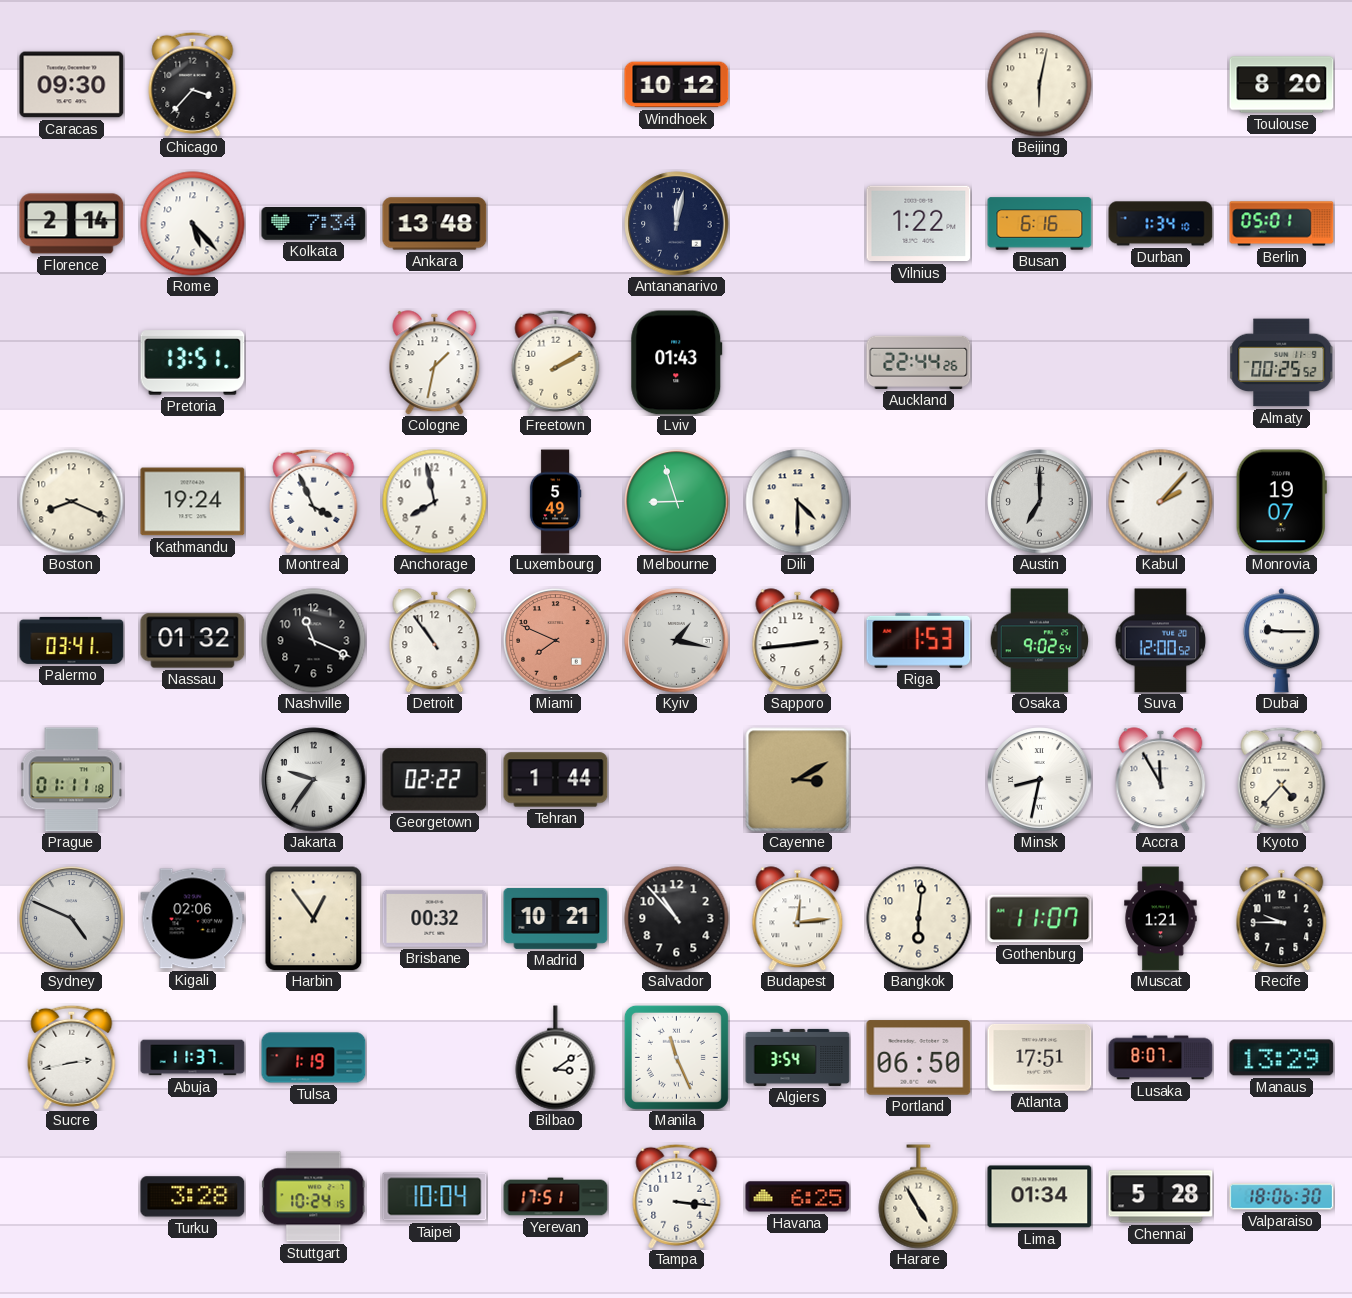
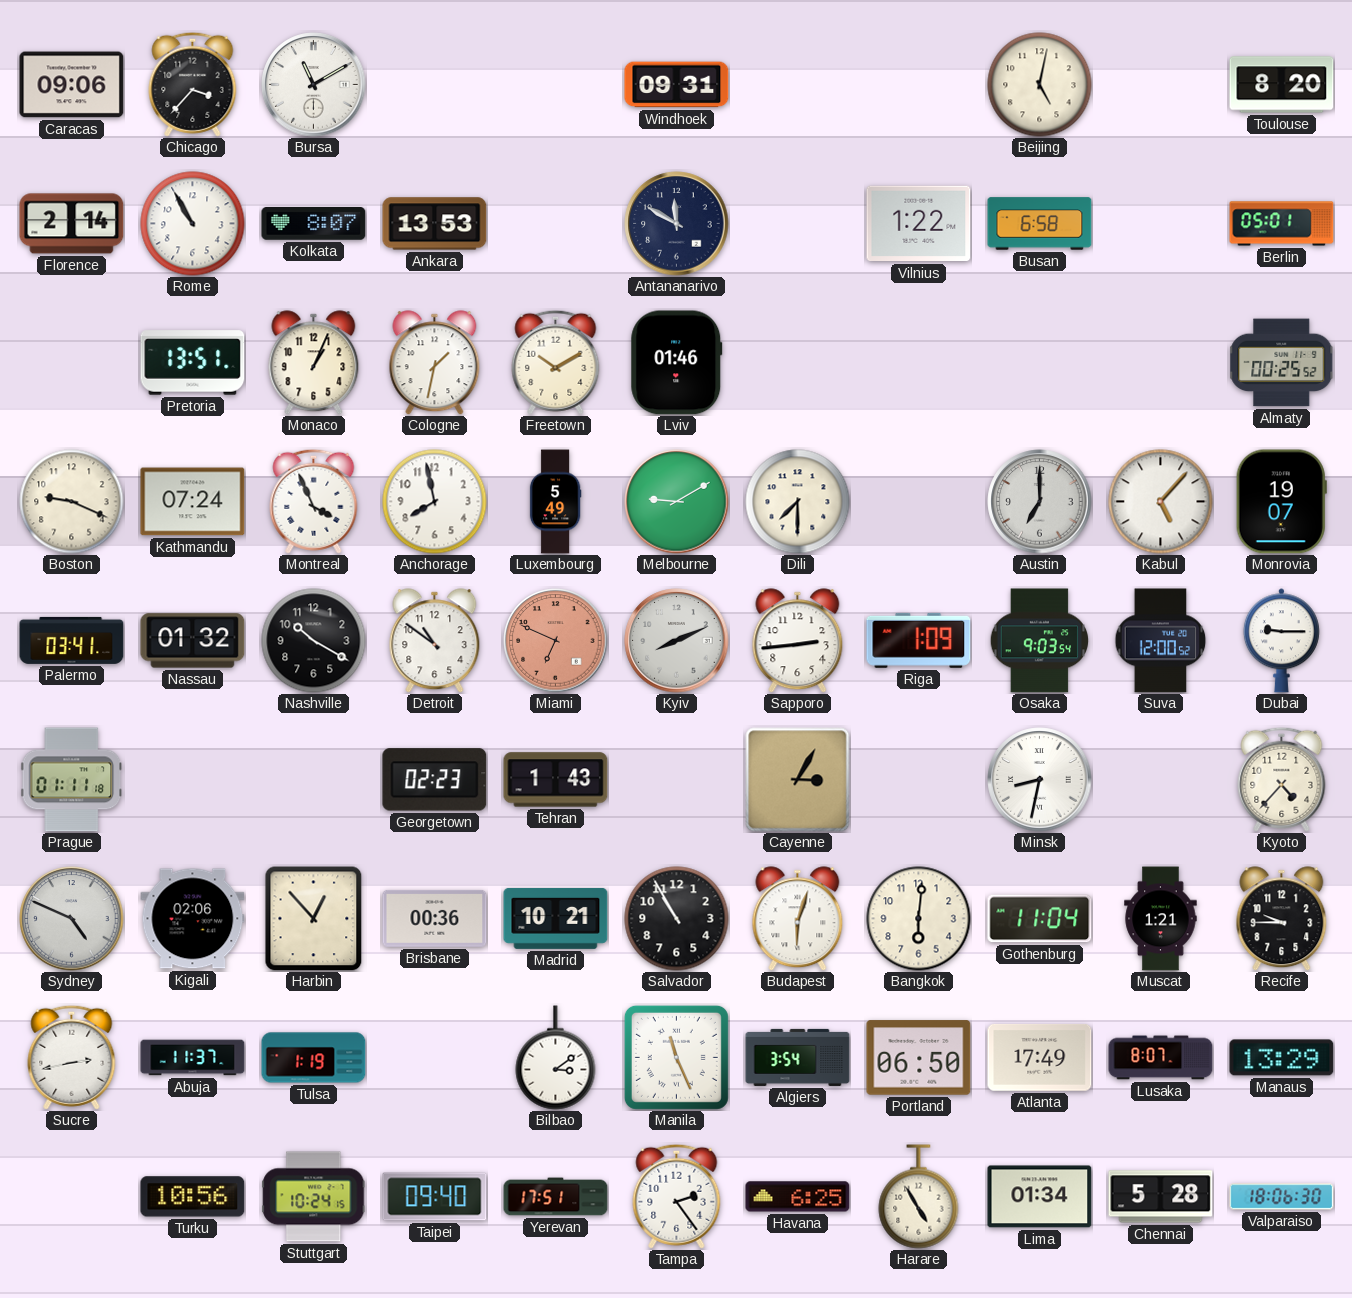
Caracas: 09:30 -> 09:06 (72, 85)
Bursa: none -> 11:10 (314, 85)
Windhoek: 10:12 -> 09:31 (677, 85)
Beijing: 6:02 -> 5:02 (1040, 85)
Rome: 5:23 -> 10:55 (193, 224)
Kolkata: 7:34 -> 8:07 (314, 224)
Ankara: 13:48 -> 13:53 (435, 224)
Antananarivo: 12:02 -> 11:50 (677, 224)
Busan: 6:16 -> 6:58 (1040, 224)
Durban: 1:34 -> none (1161, 224)
Monaco: none -> 1:04 (314, 363)
Freetown: 2:10 -> 10:10 (556, 362)
Lviv: 01:43 -> 01:46 (677, 363)
Auckland: 22:44 -> none (919, 362)
Boston: 8:19 -> 9:19 (72, 502)
Kathmandu: 19:24 -> 07:24 (193, 502)
Melbourne: 8:57 -> 9:10 (677, 502)
Dili: 4:30 -> 7:30 (798, 502)
Kabul: 2:07 -> 5:07 (1161, 502)
Nashville: 11:19 -> 10:20 (314, 641)
Detroit: 10:54 -> 10:51 (435, 641)
Miami: 7:49 -> 6:49 (556, 641)
Kyiv: 1:17 -> 8:11 (677, 641)
Riga: 1:53 -> 1:09 (919, 640)
Osaka: 9:02 -> 9:03 (1040, 641)
Jakarta: 9:36 -> none (314, 780)
Georgetown: 02:22 -> 02:23 (435, 780)
Tehran: 1:44 -> 1:43 (556, 780)
Cayenne: 3:10 -> 3:05 (798, 780)
Accra: 11:55 -> none (1161, 780)
Harbin: 12:54 -> 12:53 (314, 919)
Brisbane: 00:32 -> 00:36 (435, 918)
Salvador: 10:53 -> 10:55 (677, 919)
Budapest: 12:14 -> 6:03 (798, 919)
Gothenburg: 11:07 -> 11:04 (1040, 919)
Atlanta: 17:51 -> 17:49 (1040, 1058)
Turku: 3:28 -> 10:56 (193, 1197)
Taipei: 10:04 -> 09:40 (435, 1197)
Tampa: 3:16 -> 2:24 (677, 1196)
